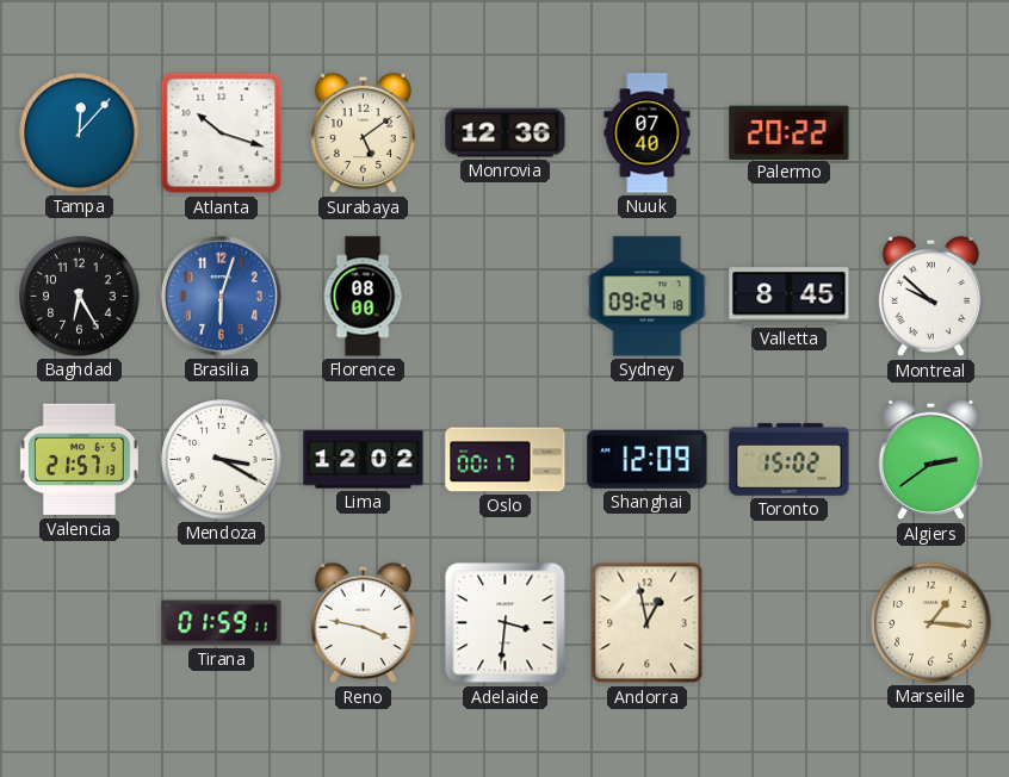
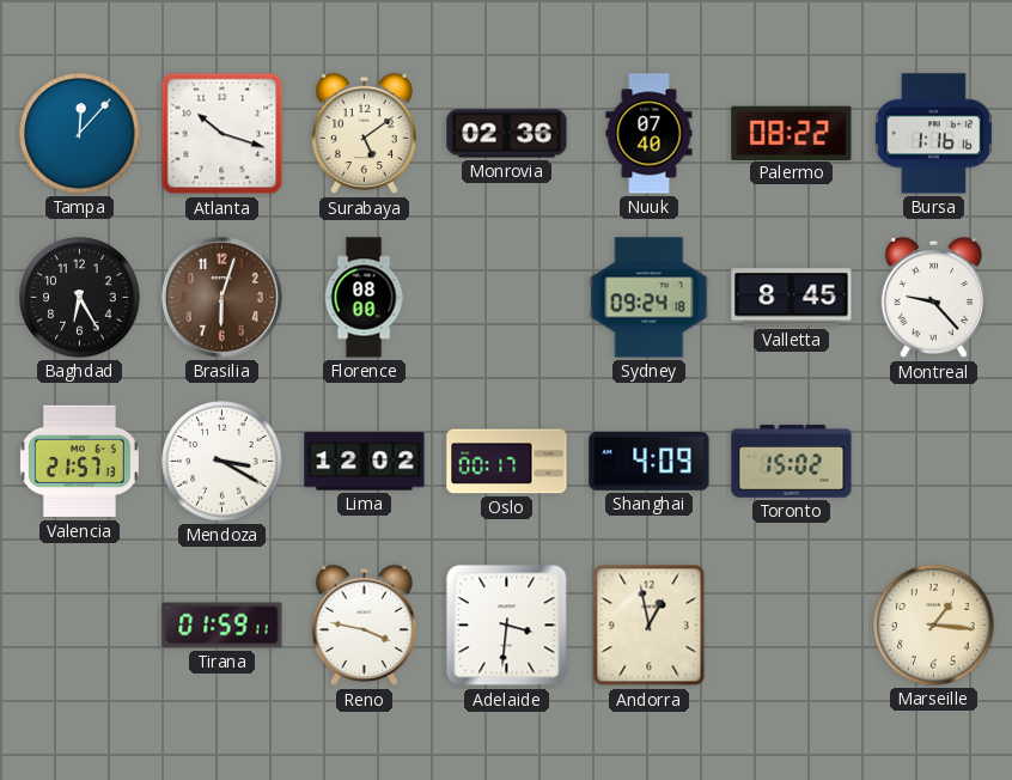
Monrovia: 12:36 -> 02:36 (507, 134)
Palermo: 20:22 -> 08:22 (792, 133)
Bursa: none -> 1:16 (933, 134)
Brasilia dial: blue -> brown (222, 298)
Montreal: 9:52 -> 9:23 (933, 298)
Shanghai: 12:09 -> 4:09 (650, 461)
Algiers: 2:39 -> none (930, 460)
